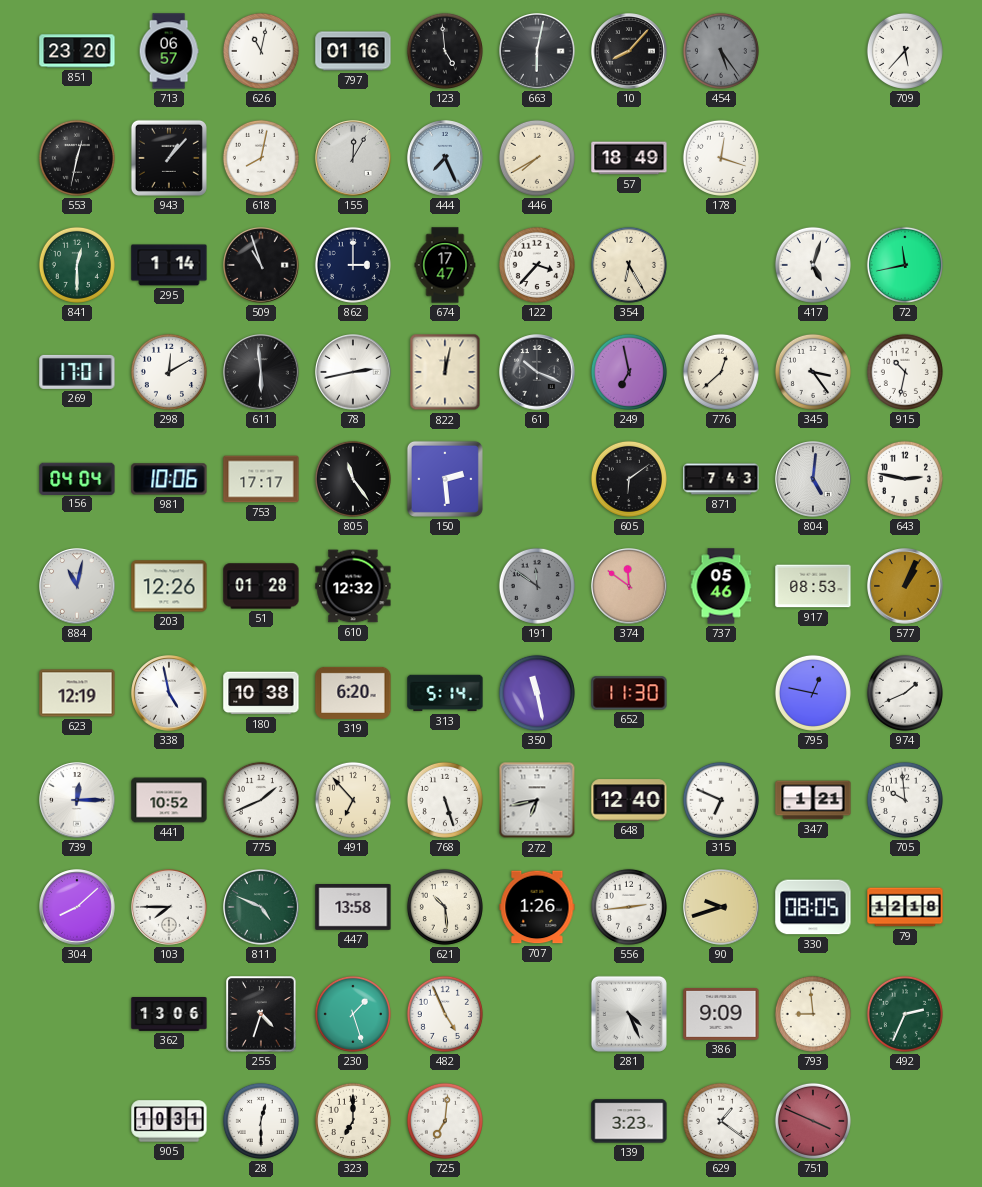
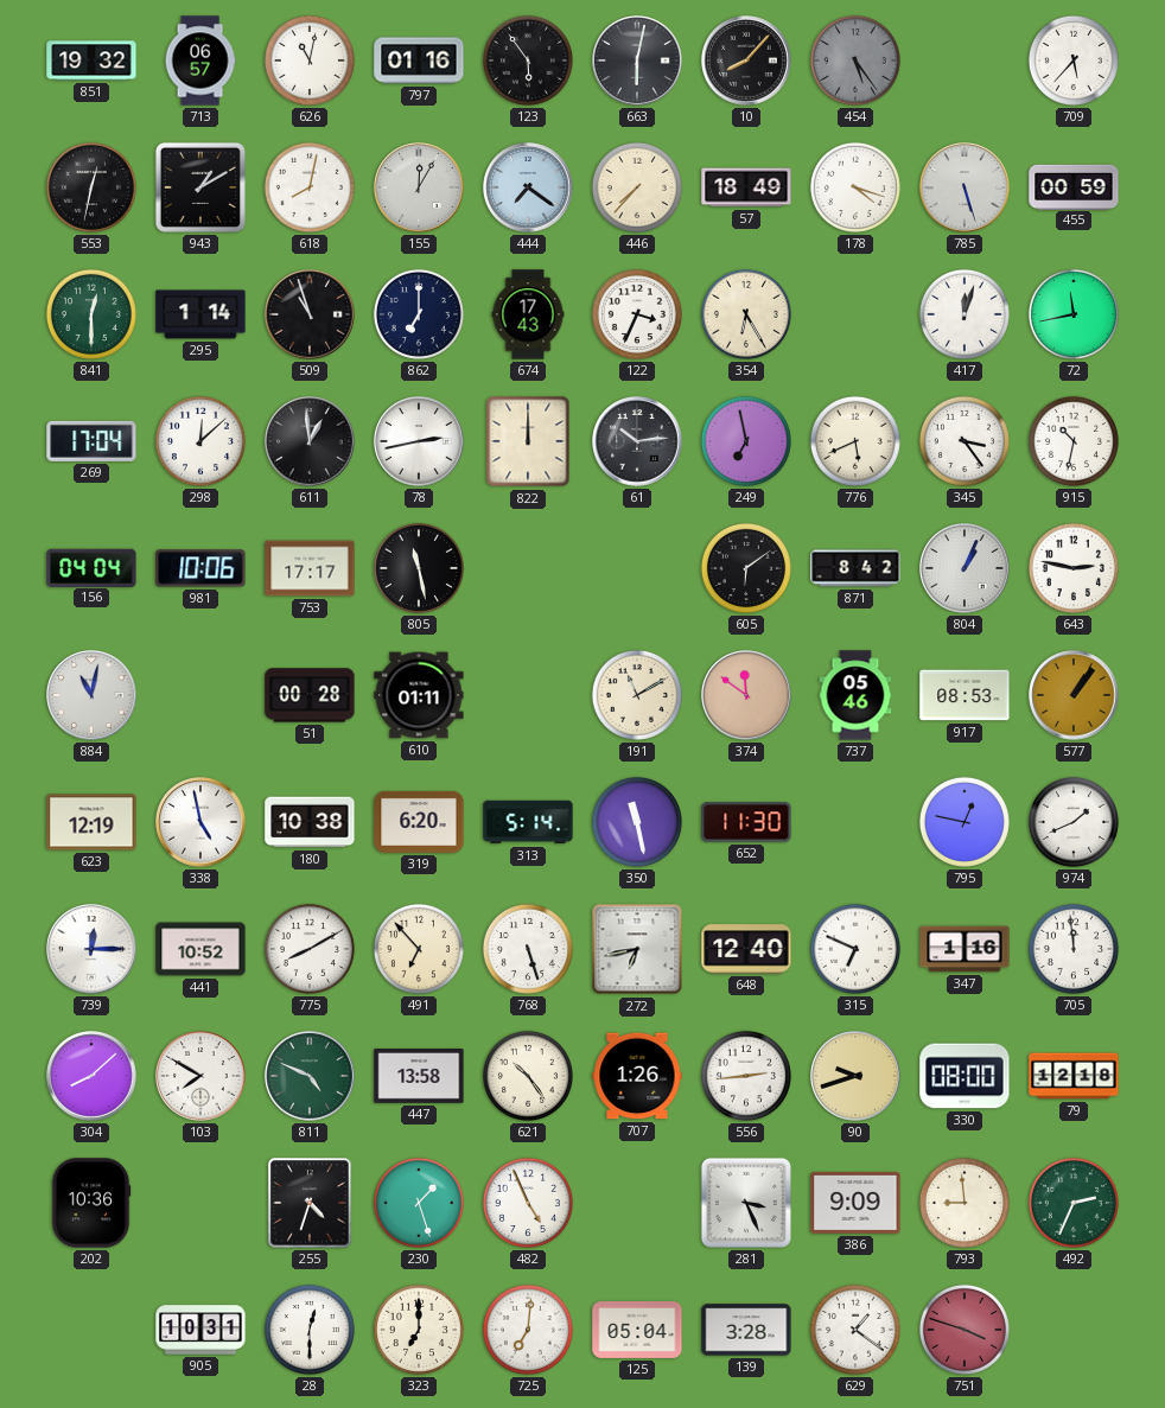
851: 23:20 -> 19:32 (91, 60)
123: 4:59 -> 5:54 (528, 60)
943: 1:07 -> 1:10 (200, 187)
444: 7:26 -> 7:21 (528, 187)
446: 7:40 -> 7:37 (637, 187)
178: 12:18 -> 4:18 (855, 187)
785: none -> 5:27 (965, 187)
455: none -> 00:59 (1074, 186)
862: 3:00 -> 7:00 (419, 314)
674: 17:47 -> 17:43 (528, 314)
122: 3:37 -> 3:34 (637, 314)
417: 5:03 -> 12:03 (965, 314)
269: 17:01 -> 17:04 (91, 441)
298: 12:10 -> 12:08 (200, 441)
611: 5:59 -> 12:59 (310, 441)
822: 12:02 -> 12:00 (528, 441)
61: 10:19 -> 10:14 (637, 441)
776: 12:38 -> 5:41 (855, 441)
805: 11:24 -> 11:28 (419, 568)
150: 2:29 -> none (445, 479)
871: 7:43 -> 8:42 (855, 568)
804: 5:01 -> 1:04 (965, 568)
203: 12:26 -> none (169, 586)
51: 01:28 -> 00:28 (310, 695)
610: 12:32 -> 01:11 (419, 695)
191: 11:51 -> 11:10 (637, 695)
191 dial: grey -> cream (637, 695)
577: 1:04 -> 1:06 (1074, 695)
775: 1:41 -> 8:10 (310, 949)
347: 1:21 -> 1:16 (965, 949)
705: 9:59 -> 11:59 (1074, 949)
103: 7:45 -> 7:50 (200, 1076)
621: 10:29 -> 10:24 (528, 1076)
330: 08:05 -> 08:00 (965, 1076)
202: none -> 10:36 (91, 1203)
362: 13:06 -> none (169, 1015)
281: 4:26 -> 3:26 (746, 1203)
125: none -> 05:04 (637, 1331)
139: 3:23 -> 3:28 (746, 1330)
751: 3:49 -> 3:48 (965, 1330)
